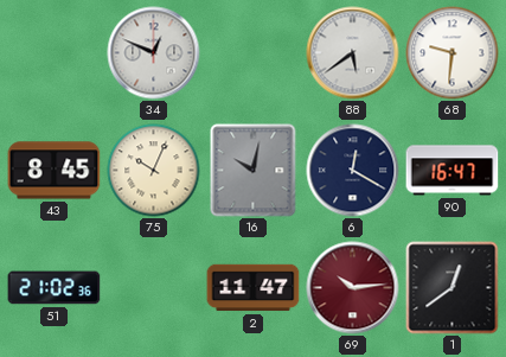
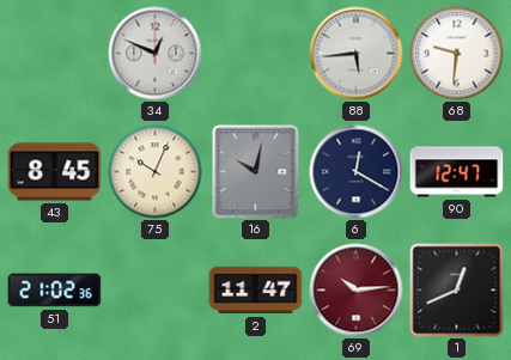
88: 5:39 -> 5:44 (357, 54)
90: 16:47 -> 12:47 (457, 172)
1: 12:39 -> 12:41 (457, 291)
